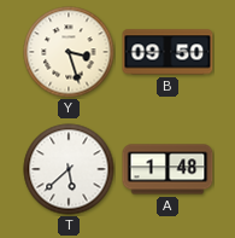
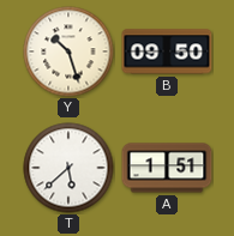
Y: 3:27 -> 10:27 (68, 52)
A: 1:48 -> 1:51 (167, 168)
